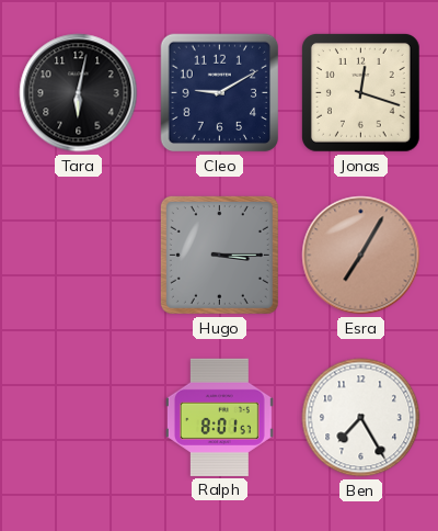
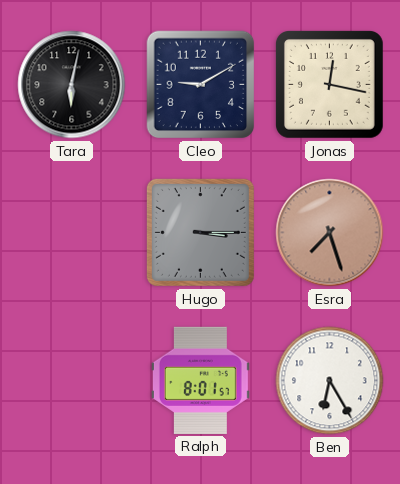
Jonas: 12:18 -> 12:17 (329, 84)
Esra: 7:05 -> 7:27 (330, 233)
Ben: 7:25 -> 6:25 (330, 381)
